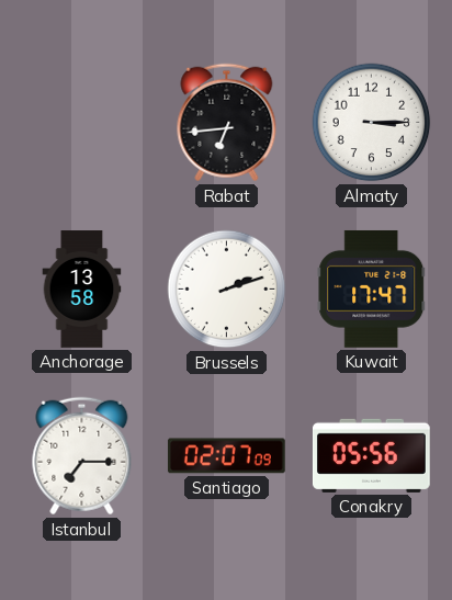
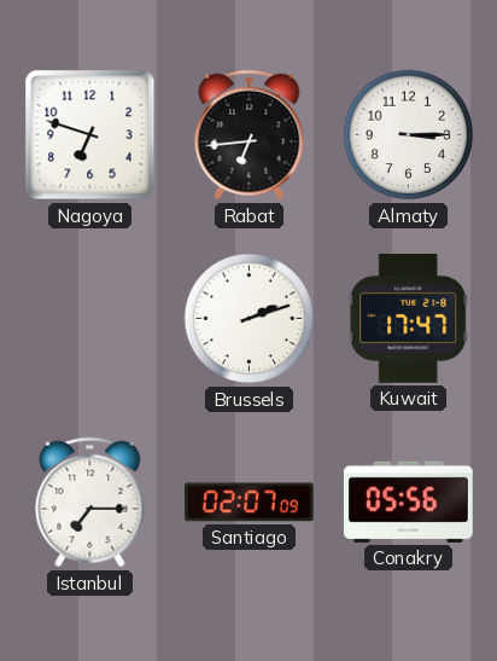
Nagoya: none -> 6:48 (90, 135)
Anchorage: 13:58 -> none (82, 290)
